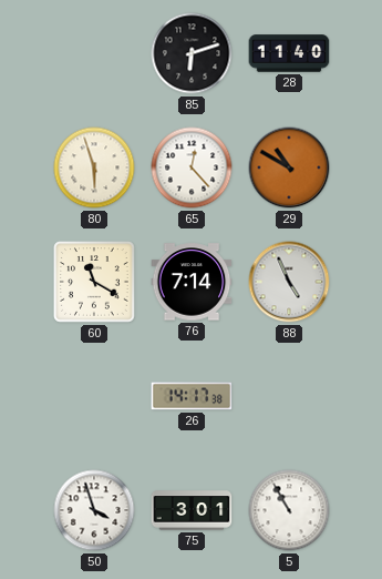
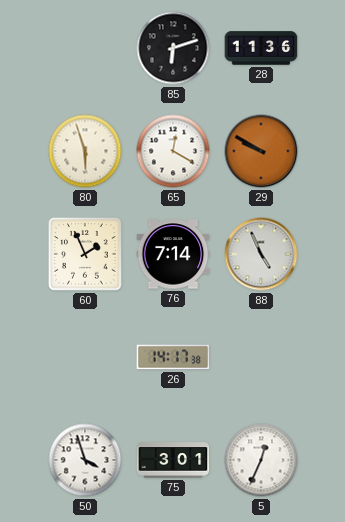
28: 11:40 -> 11:36 (261, 48)
65: 12:23 -> 12:20 (173, 151)
29: 10:50 -> 9:50 (261, 151)
60: 11:20 -> 1:56 (85, 254)
5: 10:55 -> 12:34 (261, 460)
